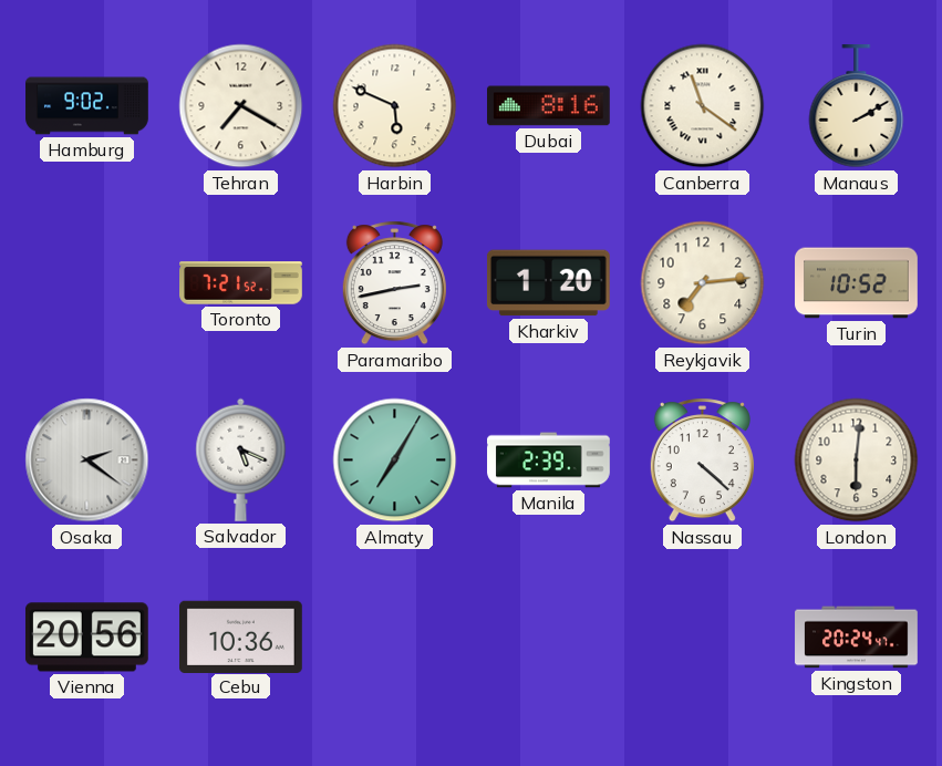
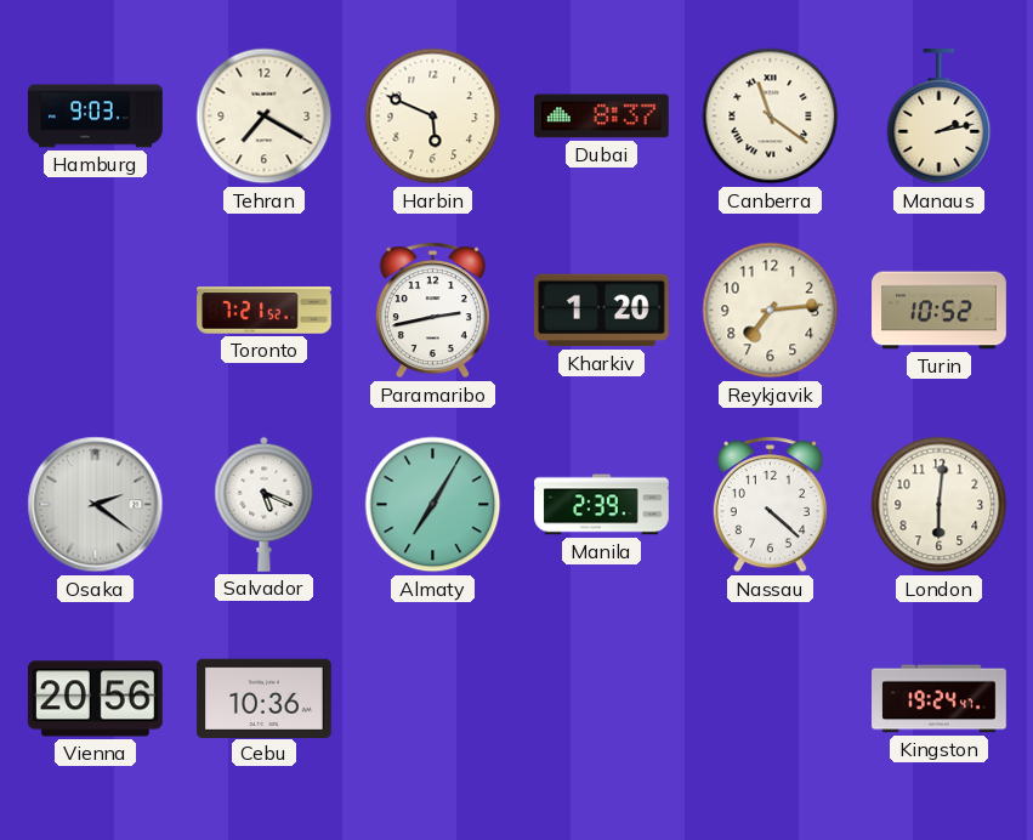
Hamburg: 9:02 -> 9:03 (96, 117)
Dubai: 8:16 -> 8:37 (602, 117)
Manaus: 2:10 -> 2:13 (940, 118)
Kingston: 20:24 -> 19:24 (940, 699)
